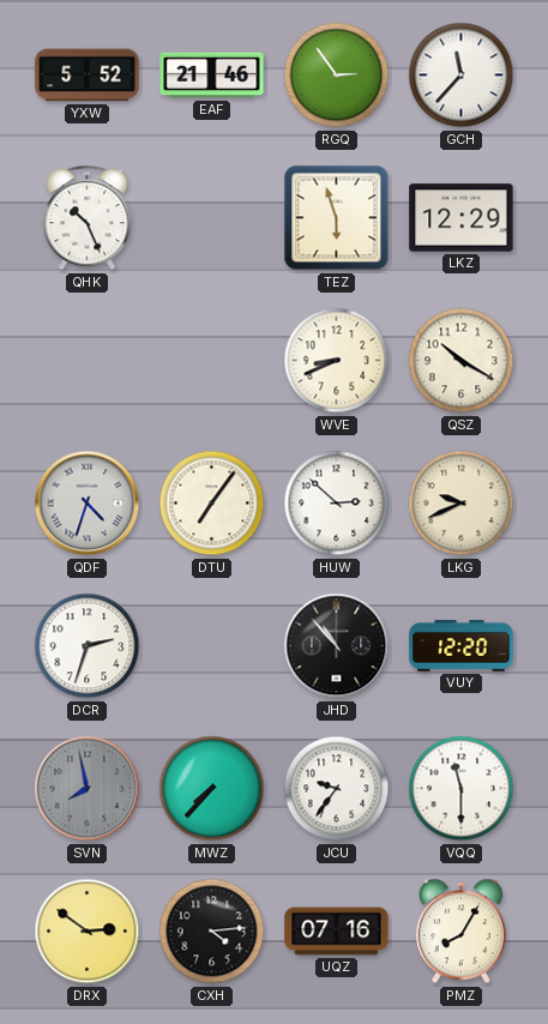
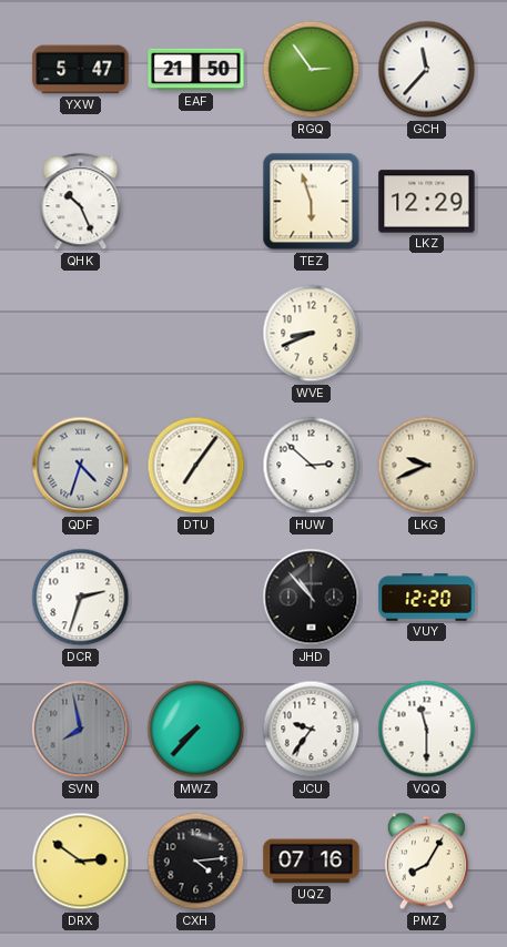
YXW: 5:52 -> 5:47 (81, 70)
EAF: 21:46 -> 21:50 (196, 70)
QSZ: 10:20 -> none (462, 361)
